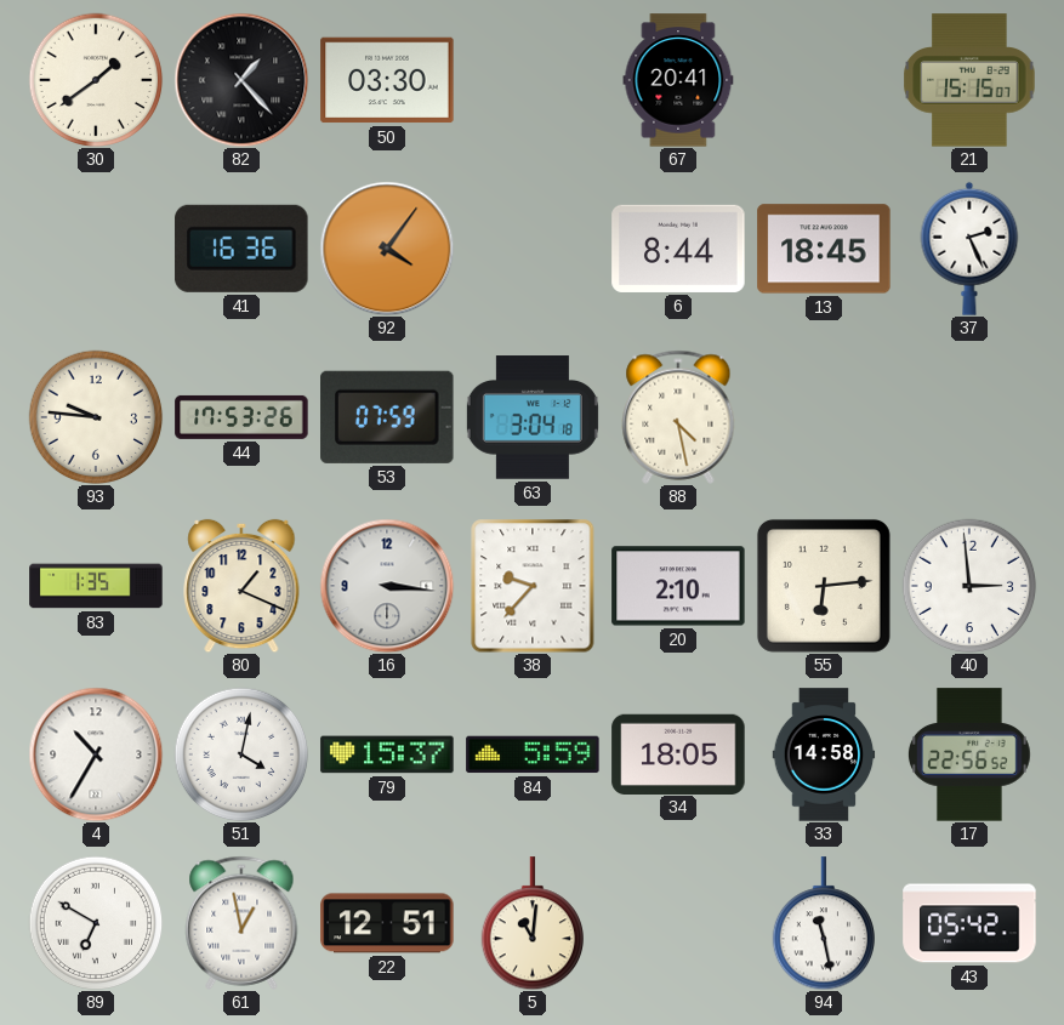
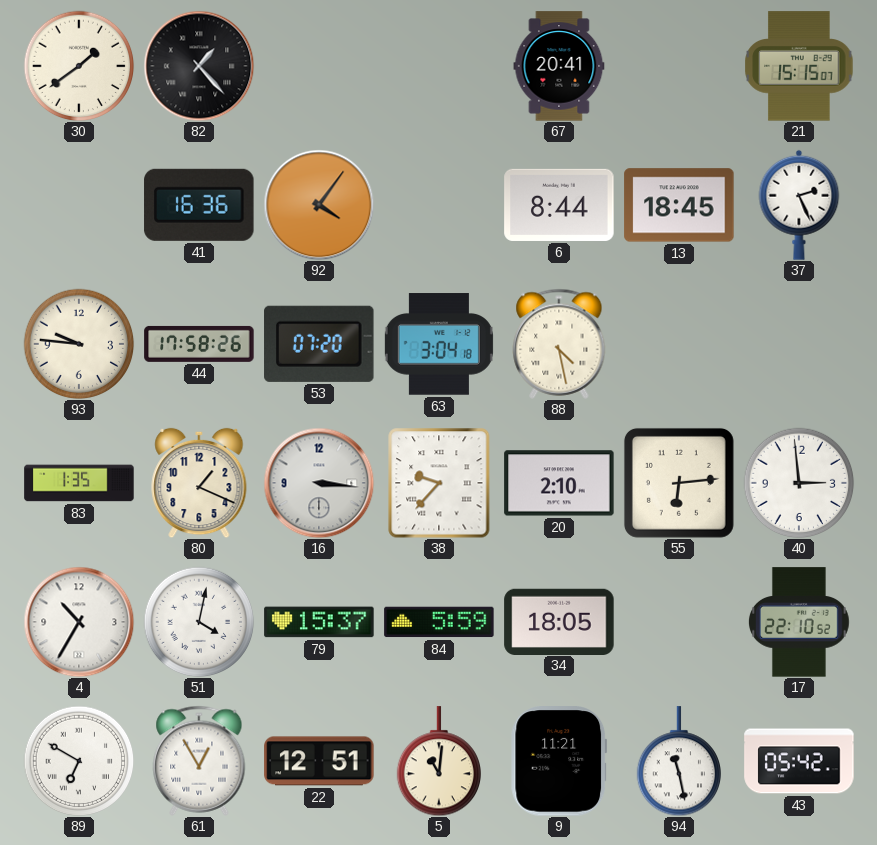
50: 03:30 -> none (387, 80)
44: 17:53 -> 17:58 (199, 344)
53: 07:59 -> 07:20 (319, 344)
33: 14:58 -> none (824, 754)
17: 22:56 -> 22:10 (799, 622)
61: 12:58 -> 12:55 (199, 761)
9: none -> 11:21 (559, 761)
